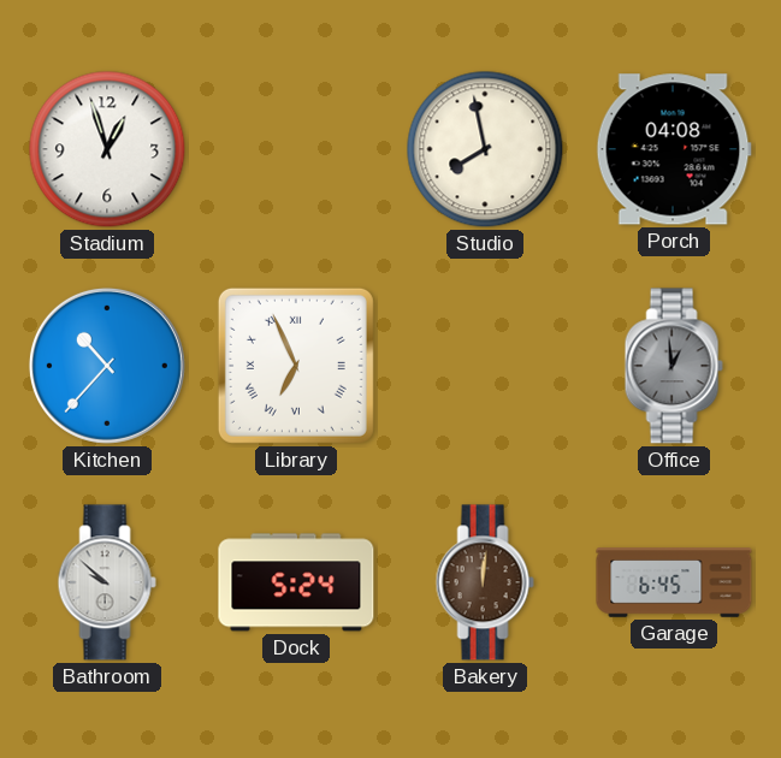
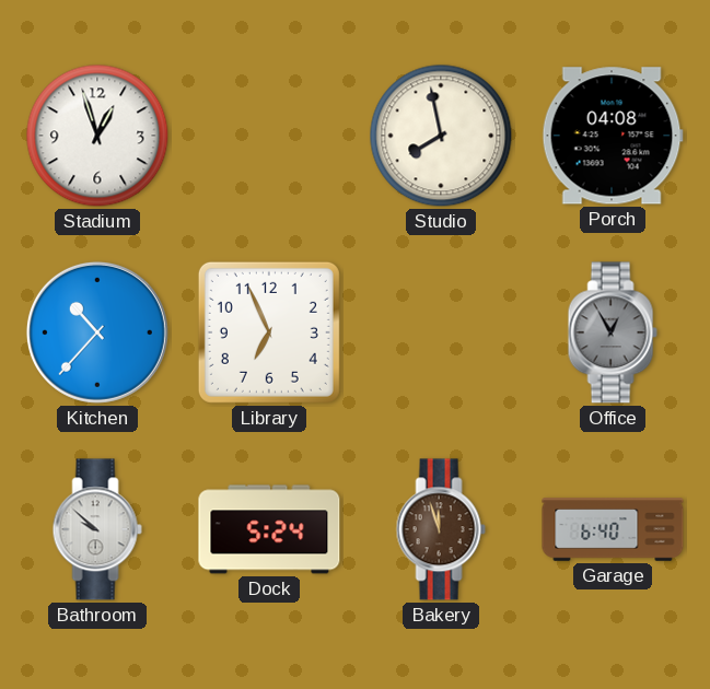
Library numerals: Roman -> Arabic (269, 332)
Office: 12:59 -> 12:55 (613, 332)
Bakery: 12:01 -> 11:57 (441, 529)
Garage: 6:45 -> 6:40 (613, 529)
